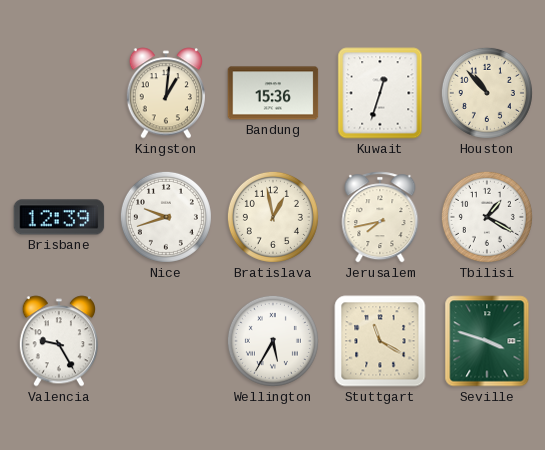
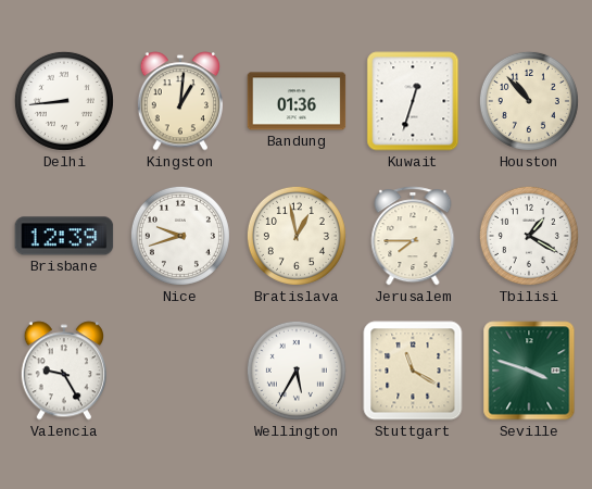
Delhi: none -> 8:44 (64, 101)
Bandung: 15:36 -> 01:36 (297, 101)
Jerusalem: 7:43 -> 7:45 (413, 236)
